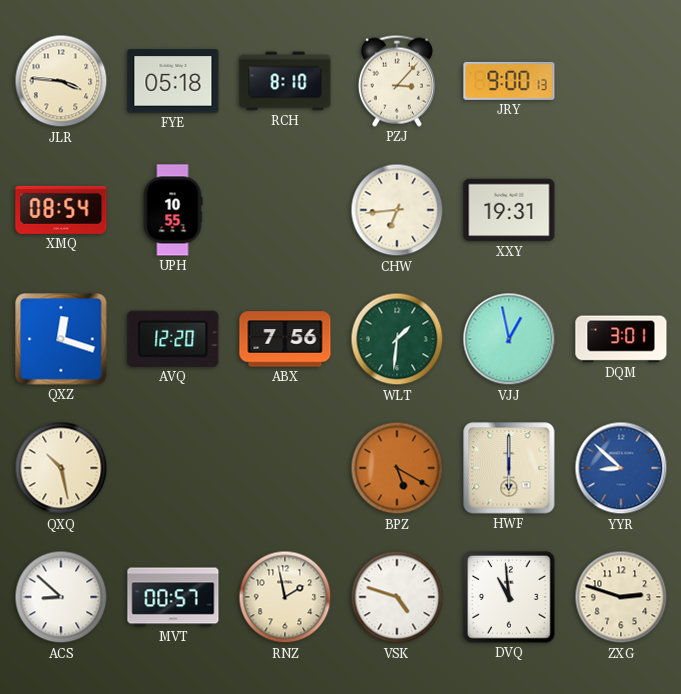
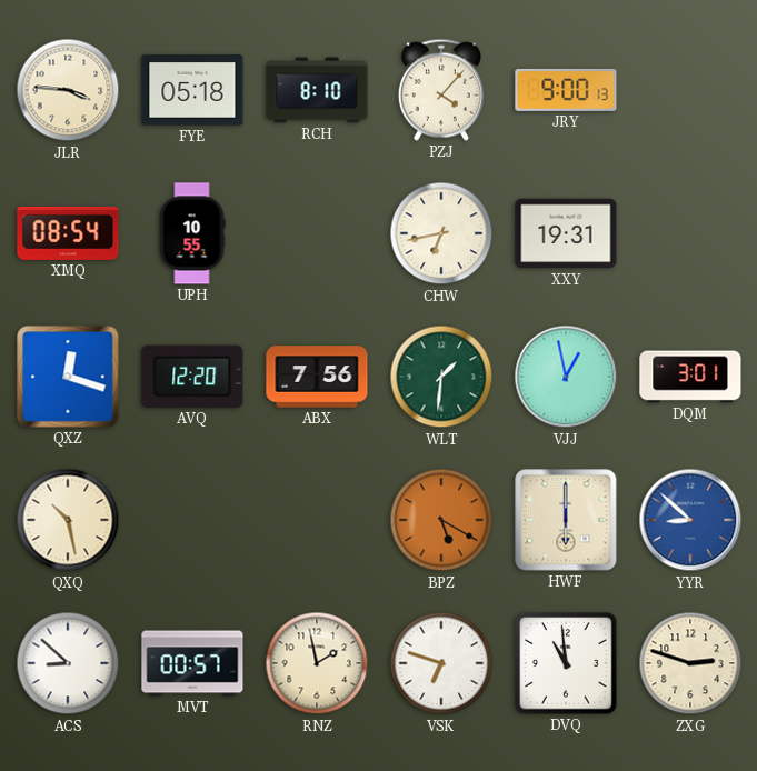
PZJ: 3:07 -> 4:07 (441, 90)
CHW: 6:44 -> 6:43 (441, 233)
VSK: 4:48 -> 6:48 (441, 663)
